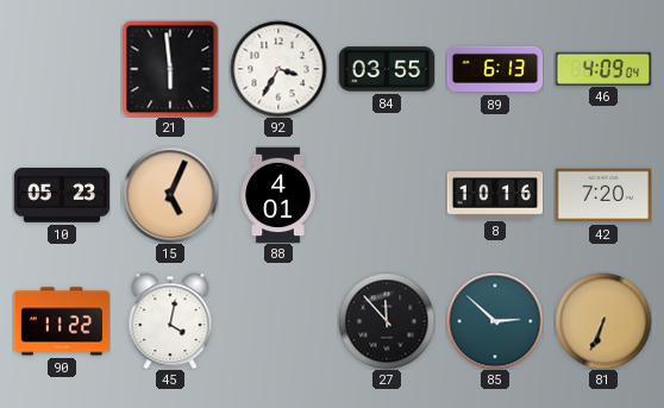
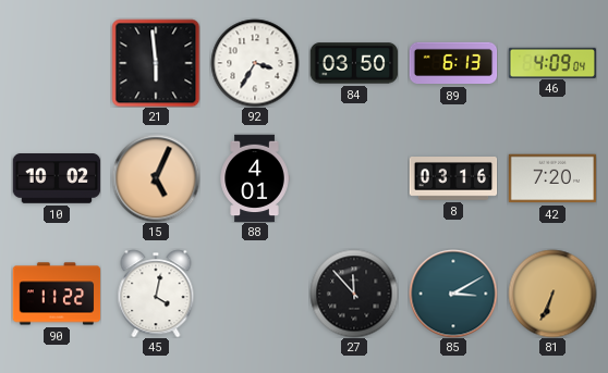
84: 03:55 -> 03:50 (354, 63)
10: 05:23 -> 10:02 (57, 179)
8: 10:16 -> 03:16 (453, 179)
85: 2:52 -> 3:10 (453, 294)
